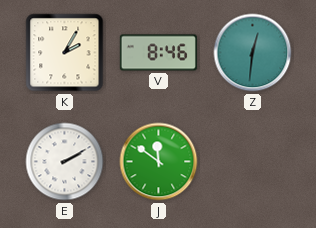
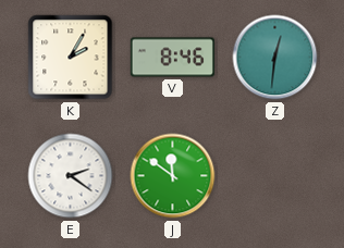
E: 2:10 -> 2:21 (71, 176)
